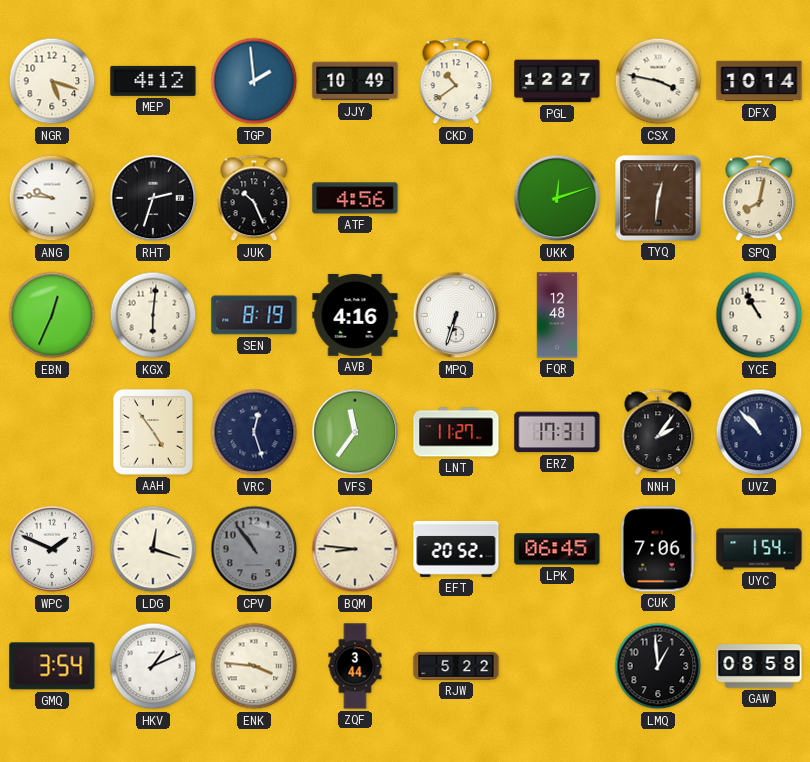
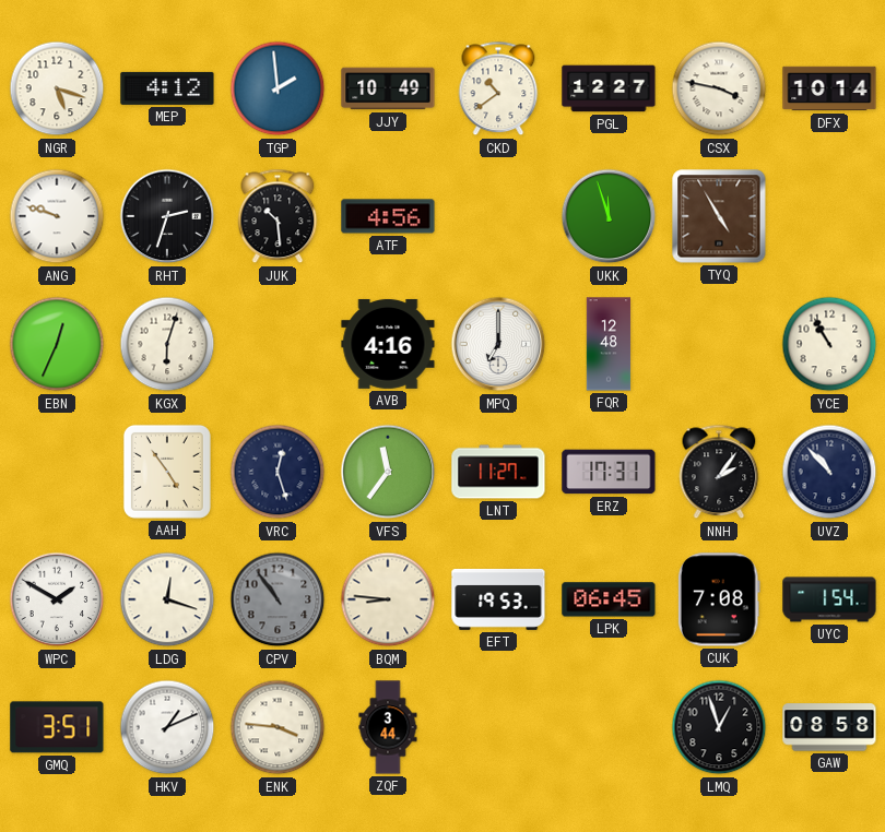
ANG: 9:46 -> 9:48 (57, 216)
JUK: 10:26 -> 10:29 (278, 216)
UKK: 12:12 -> 11:57 (609, 216)
TYQ: 12:31 -> 4:55 (719, 216)
SPQ: 8:02 -> none (759, 198)
KGX: 6:01 -> 6:03 (167, 344)
SEN: 8:19 -> none (254, 315)
MPQ: 6:33 -> 7:00 (498, 344)
WPC: 1:49 -> 1:50 (57, 599)
EFT: 20:52 -> 19:53 (498, 599)
CUK: 7:06 -> 7:08 (719, 599)
GMQ: 3:54 -> 3:51 (57, 727)
RJW: 5:22 -> none (456, 666)
LMQ: 12:59 -> 12:57 (719, 727)
